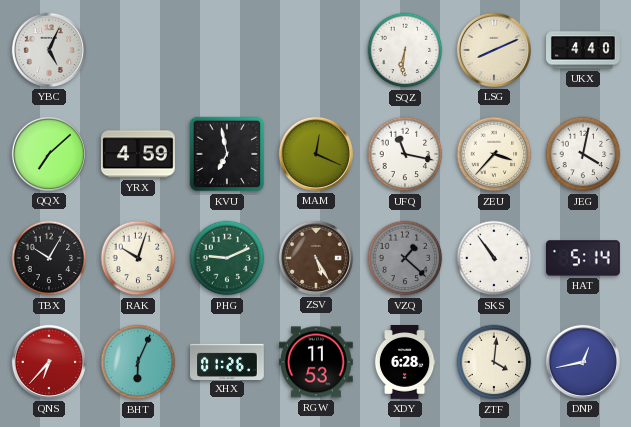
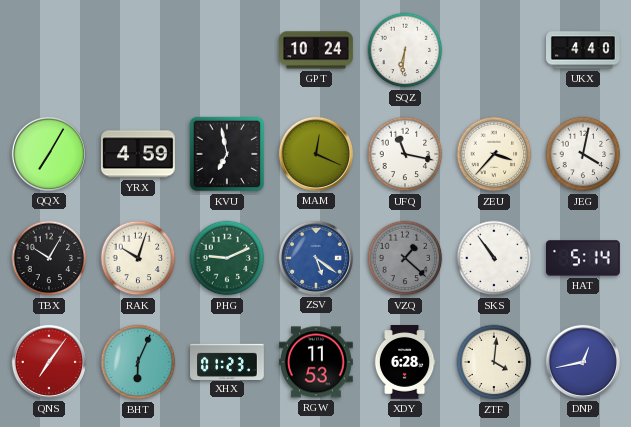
YBC: 5:04 -> none (49, 50)
GPT: none -> 10:24 (317, 50)
LSG: 8:11 -> none (494, 50)
QQX: 7:08 -> 7:05 (49, 154)
ZSV: 5:25 -> 5:21 (316, 258)
ZSV dial: brown -> blue (316, 258)
QNS: 6:37 -> 7:06 (49, 362)
XHX: 01:26 -> 01:23 (228, 361)
